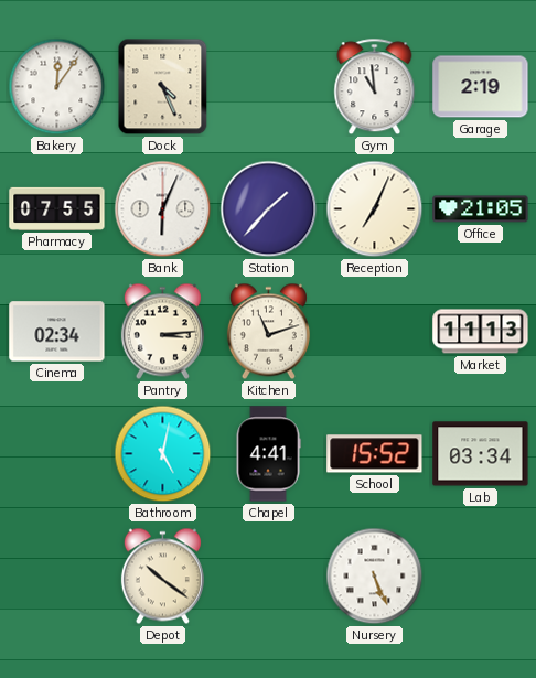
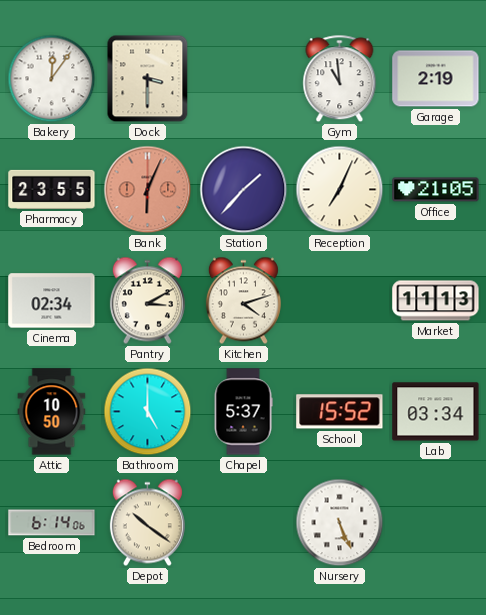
Dock: 4:26 -> 3:30 (148, 79)
Pharmacy: 07:55 -> 23:55 (52, 189)
Bank dial: white -> salmon (148, 190)
Pantry: 3:14 -> 3:10 (147, 301)
Kitchen: 11:12 -> 4:12 (243, 301)
Attic: none -> 10:50 (52, 412)
Bathroom: 5:02 -> 5:00 (148, 412)
Chapel: 4:41 -> 5:37 (243, 412)
Bedroom: none -> 6:14 (52, 523)
